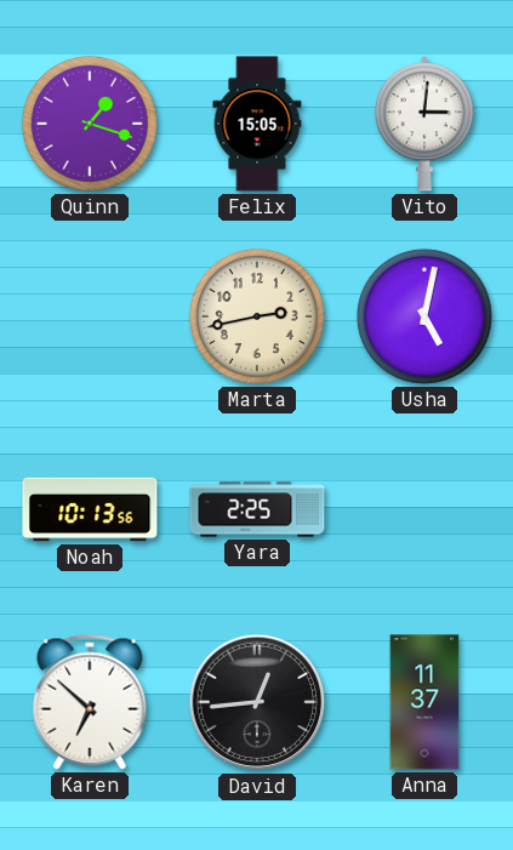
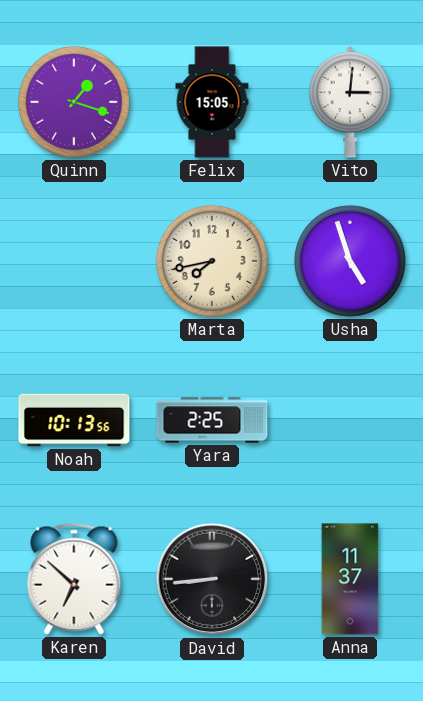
Marta: 2:43 -> 7:43 (212, 261)
Usha: 5:02 -> 4:57 (350, 261)
David: 12:44 -> 8:44 (212, 579)
